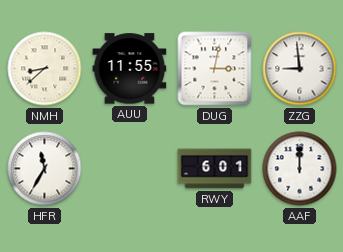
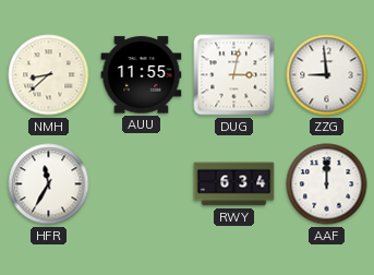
RWY: 6:01 -> 6:34 (234, 184)
